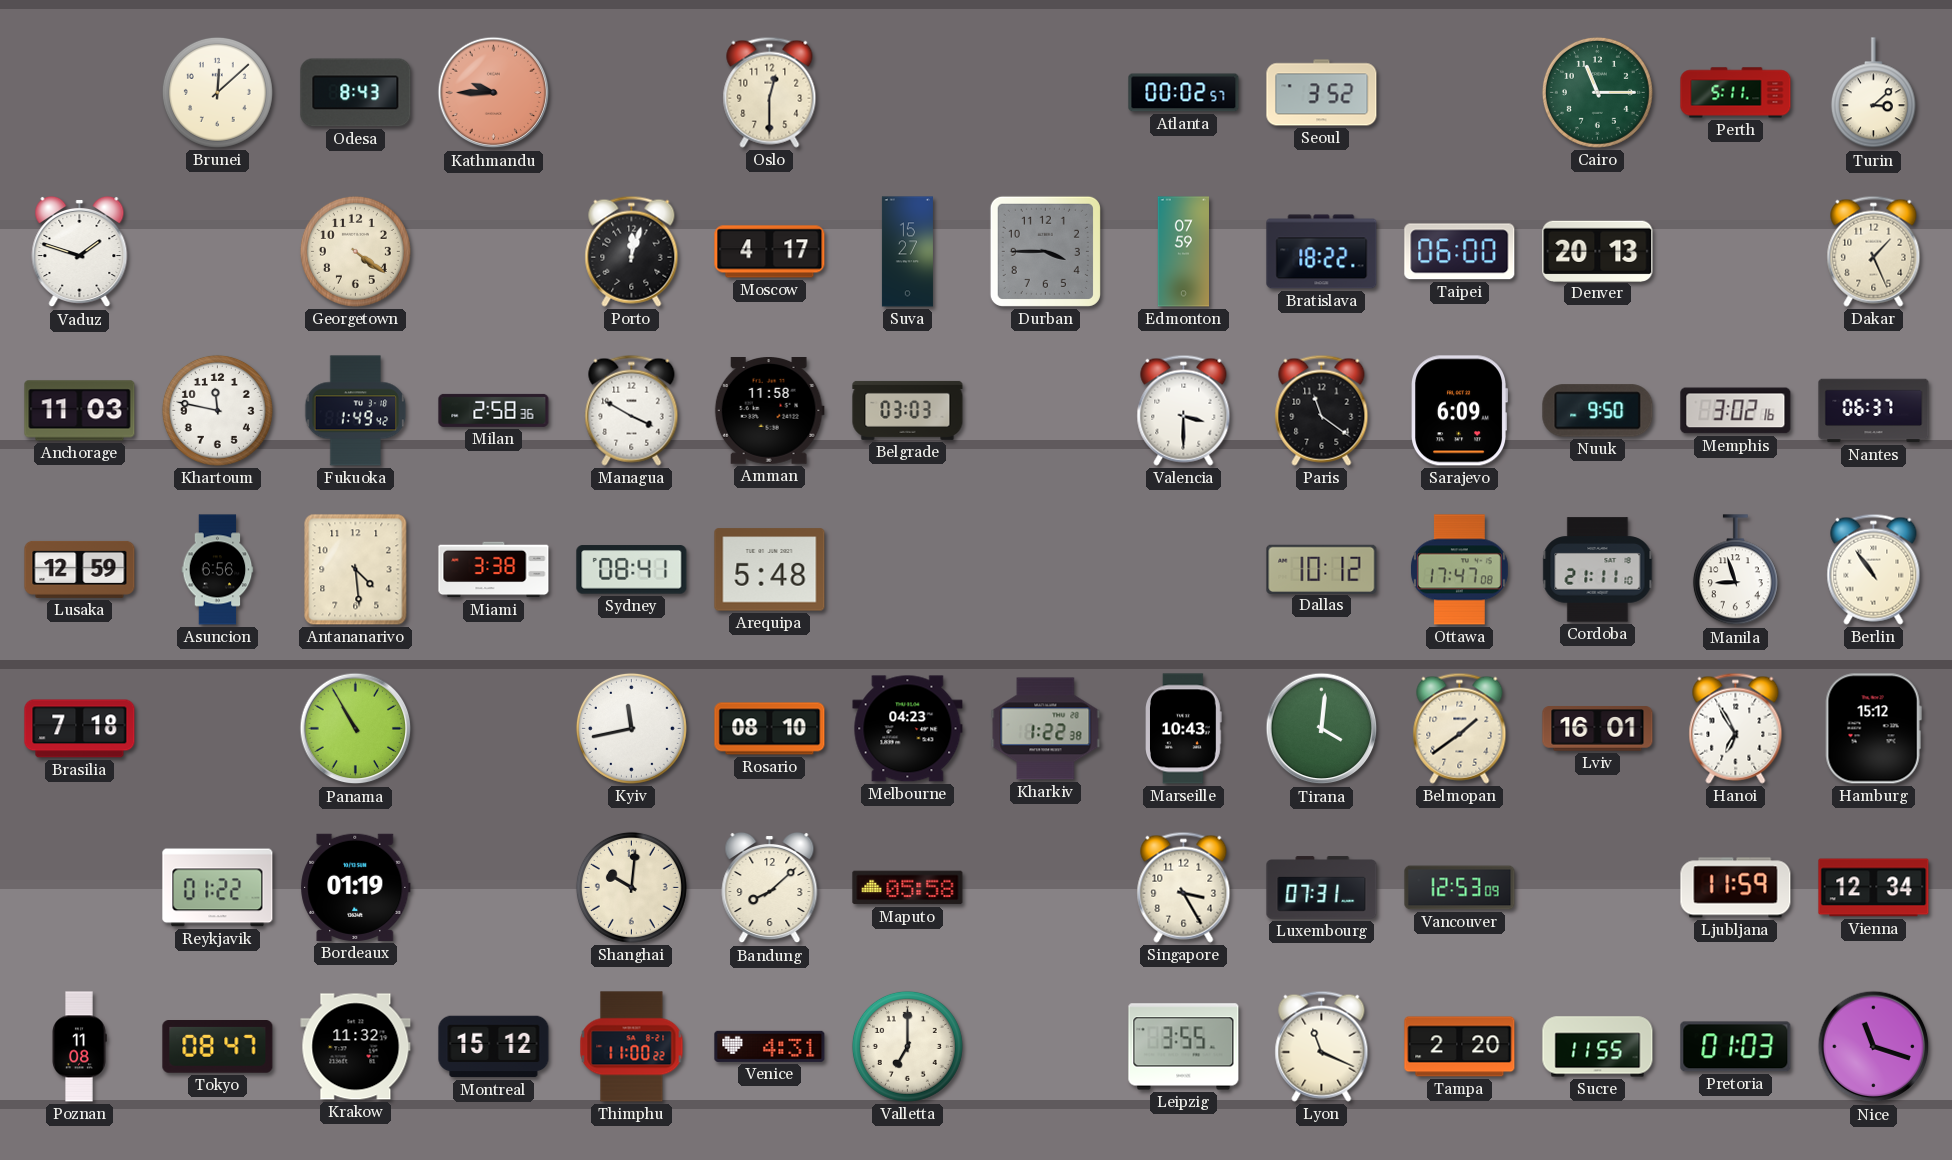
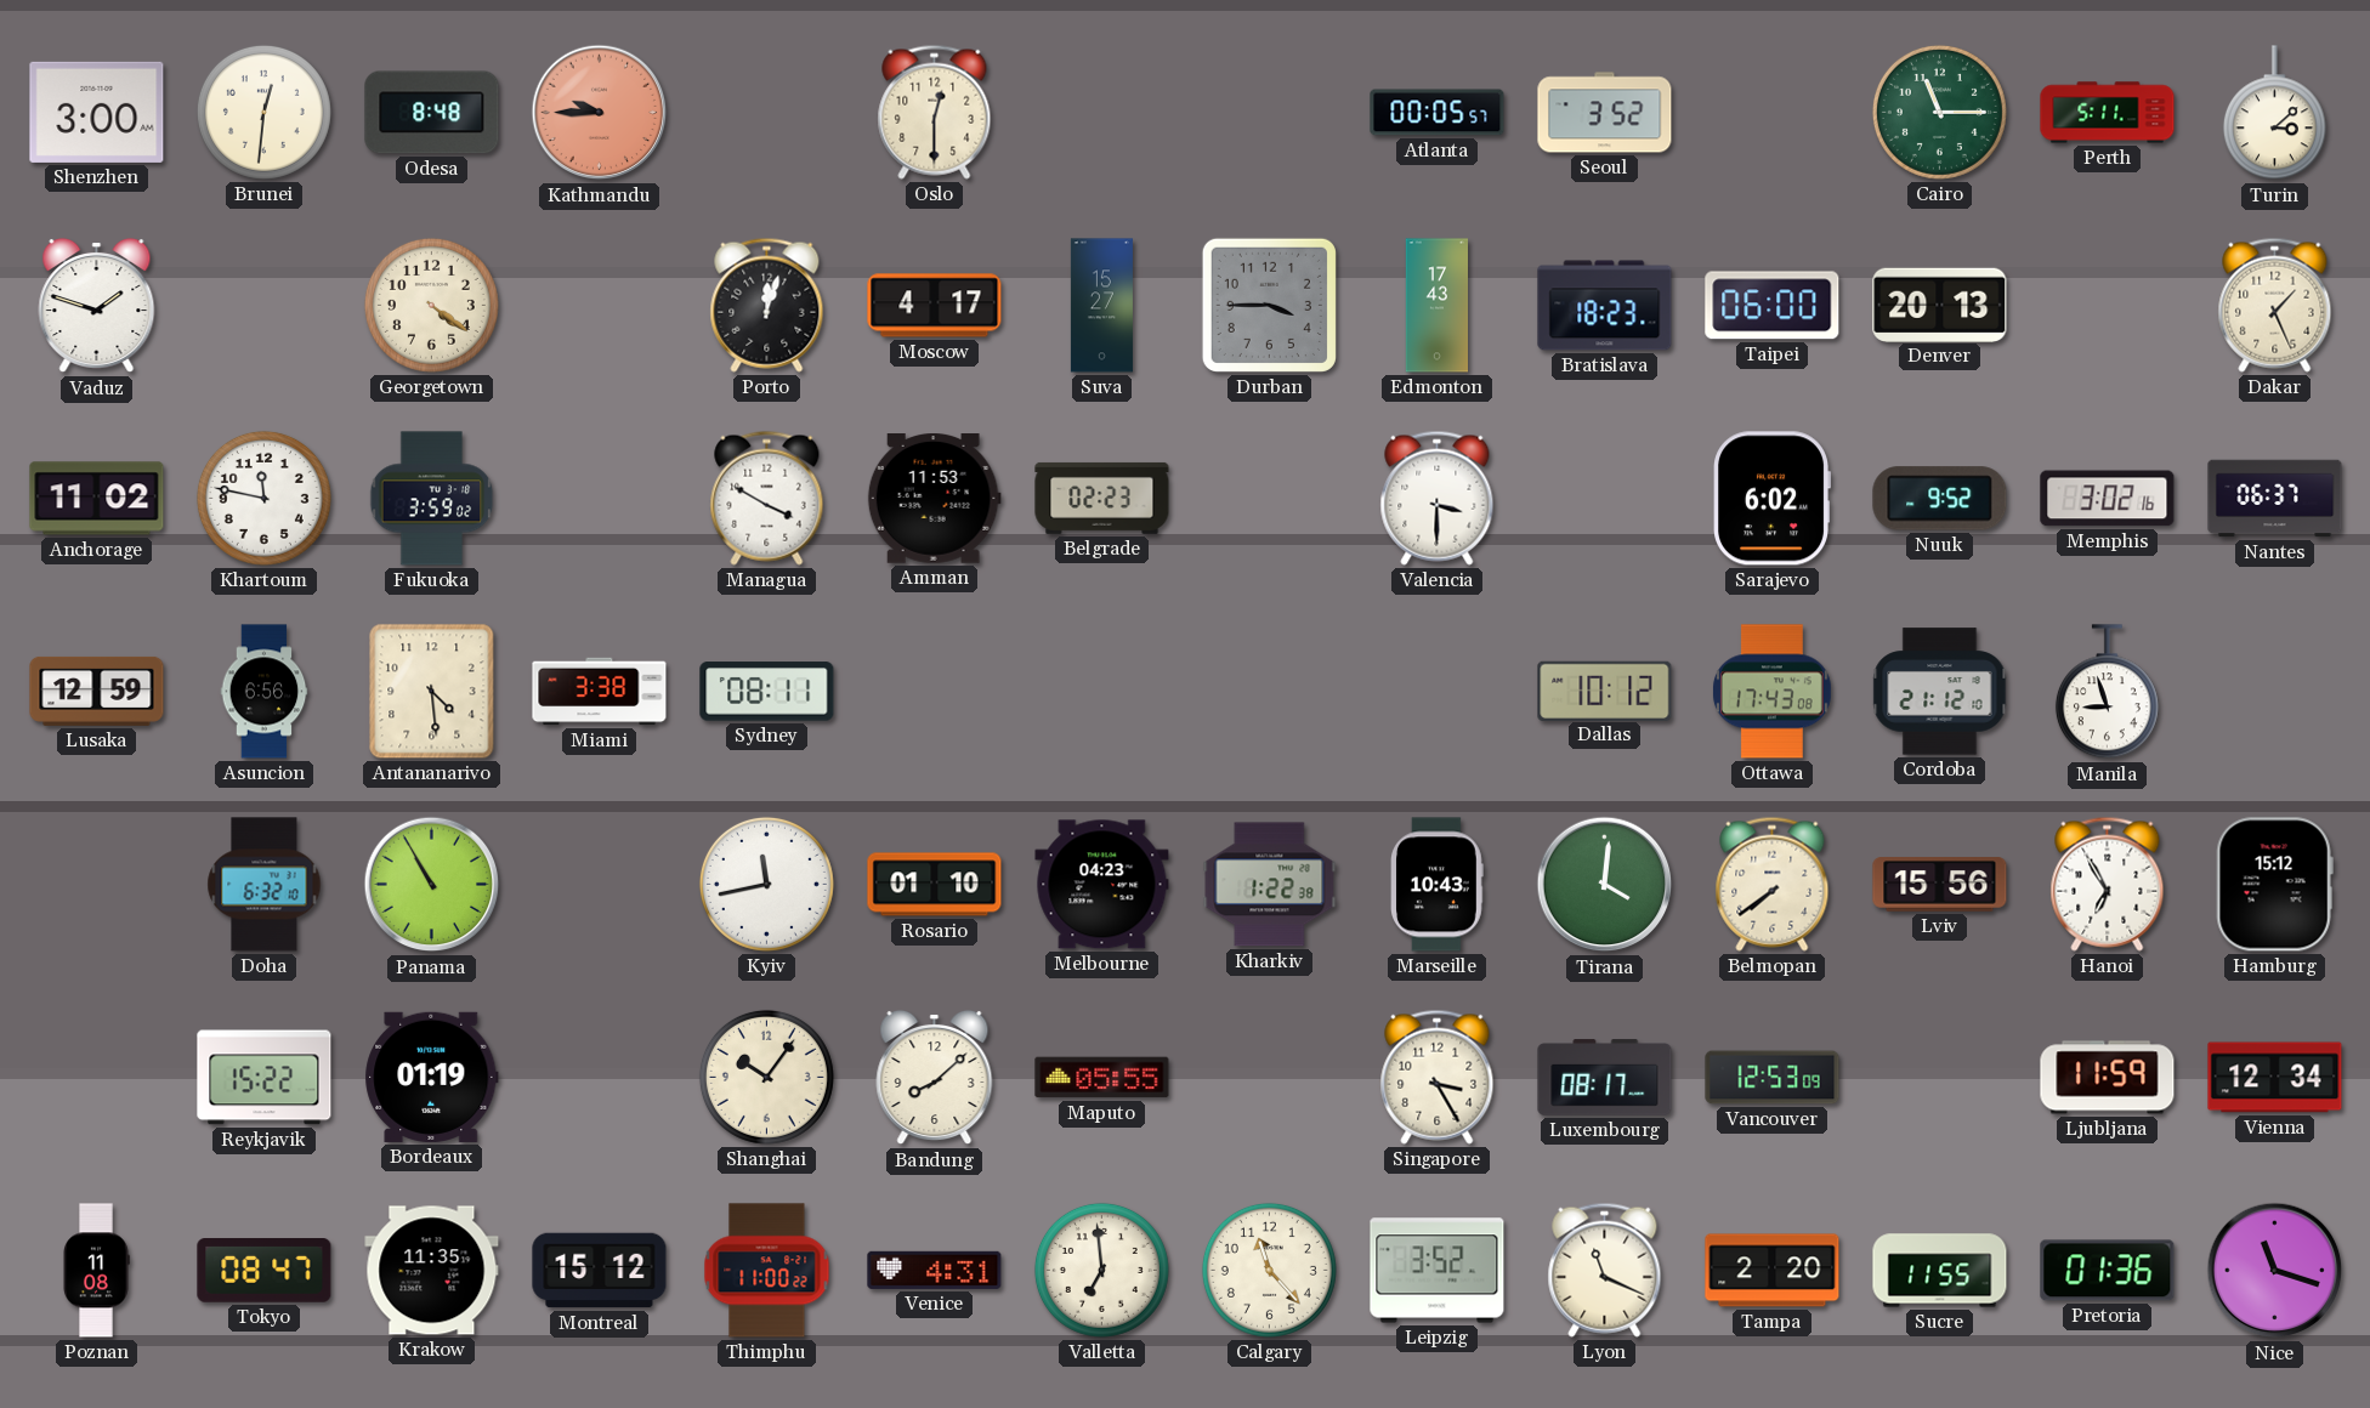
Shenzhen: none -> 3:00 (97, 112)
Brunei: 12:08 -> 12:31 (263, 112)
Odesa: 8:43 -> 8:48 (432, 113)
Atlanta: 00:02 -> 00:05 (1438, 113)
Edmonton: 07:59 -> 17:43 (1436, 306)
Bratislava: 18:22 -> 18:23 (1605, 306)
Anchorage: 11:03 -> 11:02 (97, 499)
Fukuoka: 1:49 -> 3:59 (432, 499)
Milan: 2:58 -> none (494, 410)
Amman: 11:58 -> 11:53 (934, 499)
Belgrade: 03:03 -> 02:23 (1102, 498)
Paris: 11:21 -> none (1322, 410)
Sarajevo: 6:09 -> 6:02 (1771, 499)
Nuuk: 9:50 -> 9:52 (1940, 499)
Sydney: 08:41 -> 08:11 (767, 692)
Arequipa: 5:48 -> none (770, 570)
Ottawa: 17:47 -> 17:43 (1771, 692)
Cordoba: 21:11 -> 21:12 (1940, 692)
Berlin: 10:54 -> none (1874, 569)
Brasilia: 7:18 -> none (80, 729)
Doha: none -> 6:32 (265, 885)
Rosario: 08:10 -> 01:10 (935, 885)
Belmopan: 1:39 -> 7:39 (1773, 884)
Lviv: 16:01 -> 15:56 (1940, 885)
Reykjavik: 01:22 -> 15:22 (265, 1078)
Shanghai: 10:01 -> 10:06 (766, 1077)
Maputo: 05:58 -> 05:55 (1102, 1078)
Luxembourg: 07:31 -> 08:17 (1605, 1078)
Krakow: 11:32 -> 11:35 (432, 1271)
Valletta: 7:00 -> 6:59 (1101, 1270)
Calgary: none -> 11:23 (1269, 1270)
Leipzig: 3:55 -> 3:52 (1438, 1271)
Pretoria: 01:03 -> 01:36 (2108, 1271)
